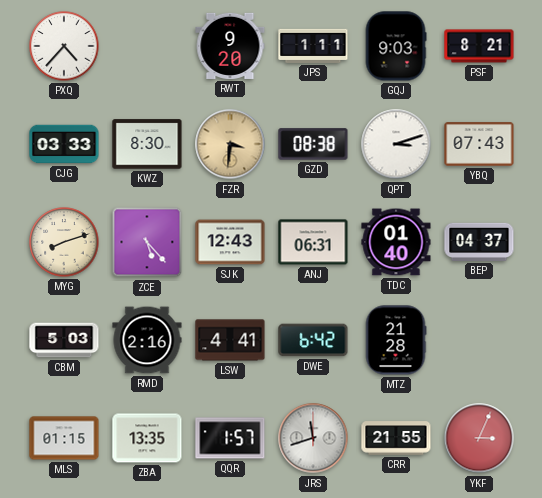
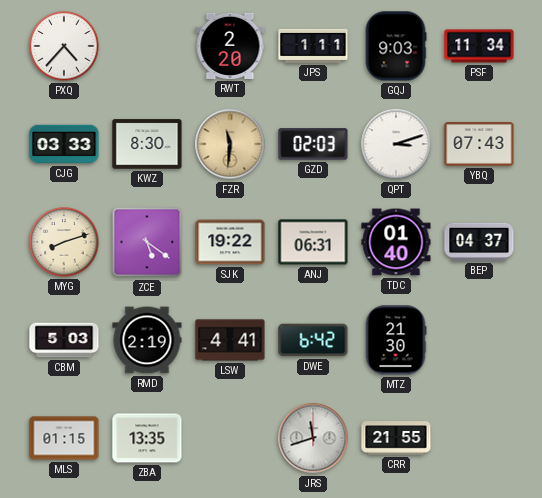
RWT: 9:20 -> 2:20 (230, 46)
PSF: 8:21 -> 11:34 (479, 46)
FZR: 3:31 -> 11:31 (230, 144)
GZD: 08:38 -> 02:03 (313, 144)
ZCE: 5:23 -> 5:21 (147, 242)
SJK: 12:43 -> 19:22 (230, 242)
RMD: 2:16 -> 2:19 (147, 340)
MTZ: 21:28 -> 21:30 (396, 340)
QQR: 1:57 -> none (230, 438)
YKF: 3:04 -> none (479, 438)
